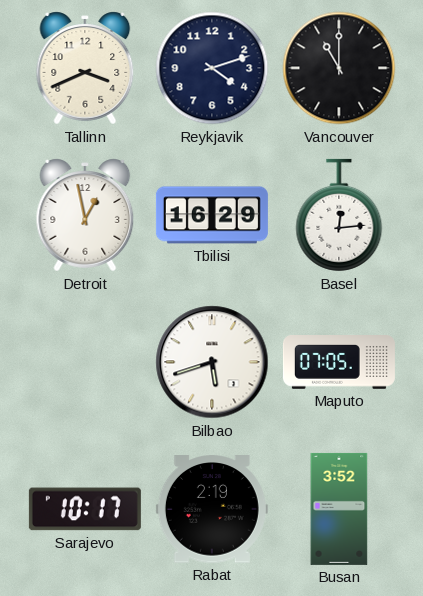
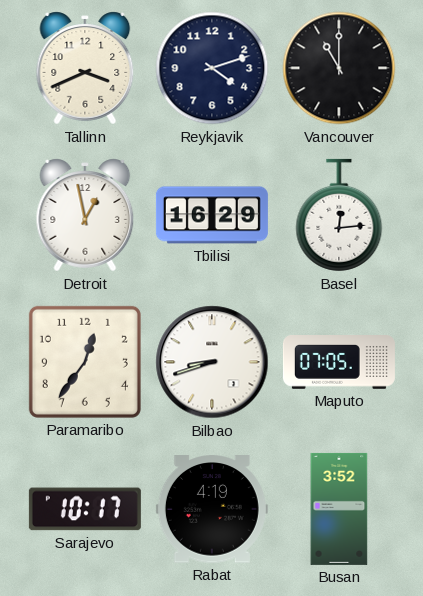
Paramaribo: none -> 12:36 (85, 362)
Bilbao: 5:42 -> 8:42 (212, 362)
Rabat: 2:19 -> 4:19 (212, 509)
